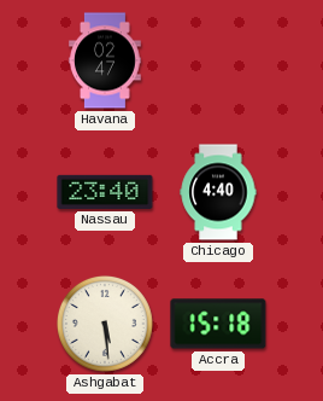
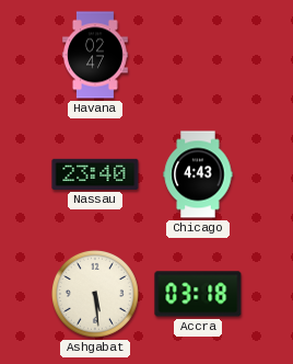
Chicago: 4:40 -> 4:43 (198, 174)
Accra: 15:18 -> 03:18 (198, 294)
